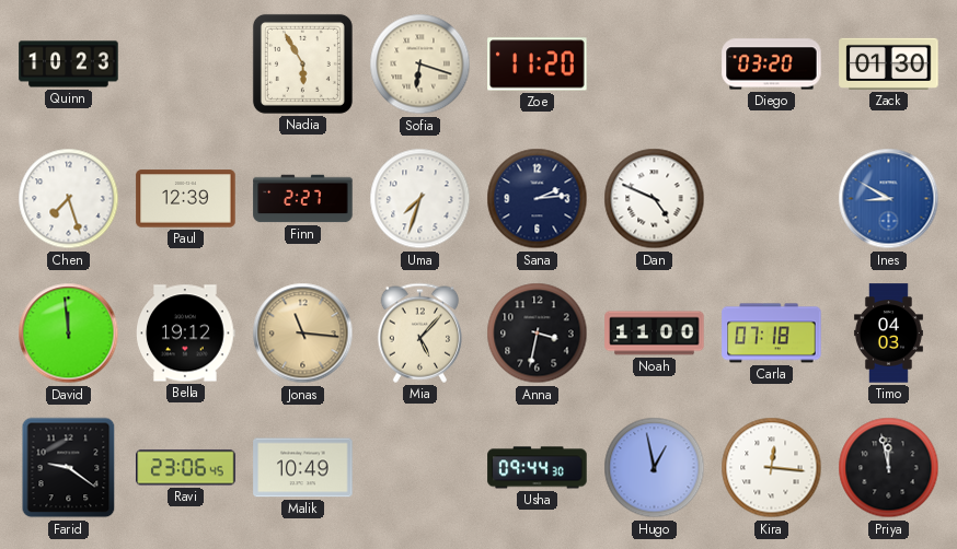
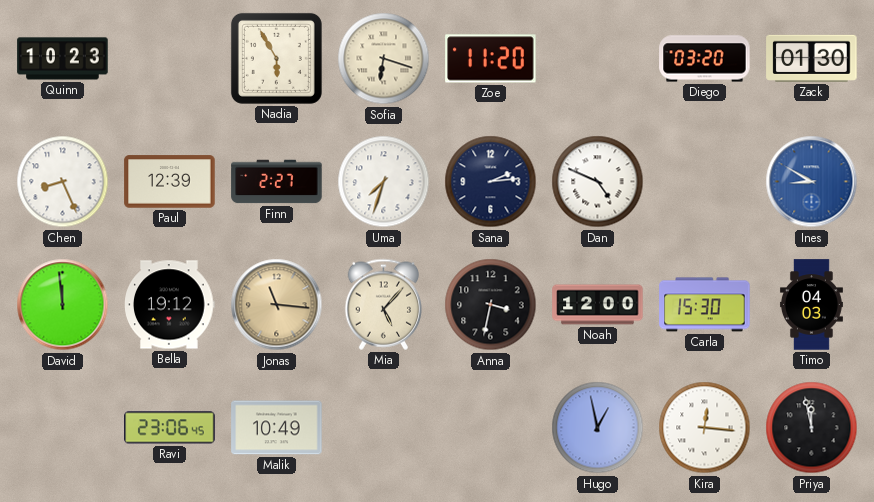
Chen: 7:27 -> 8:26 (63, 182)
Noah: 11:00 -> 12:00 (598, 305)
Carla: 07:18 -> 15:30 (705, 305)
Farid: 9:21 -> none (69, 468)
Usha: 09:44 -> none (538, 468)
